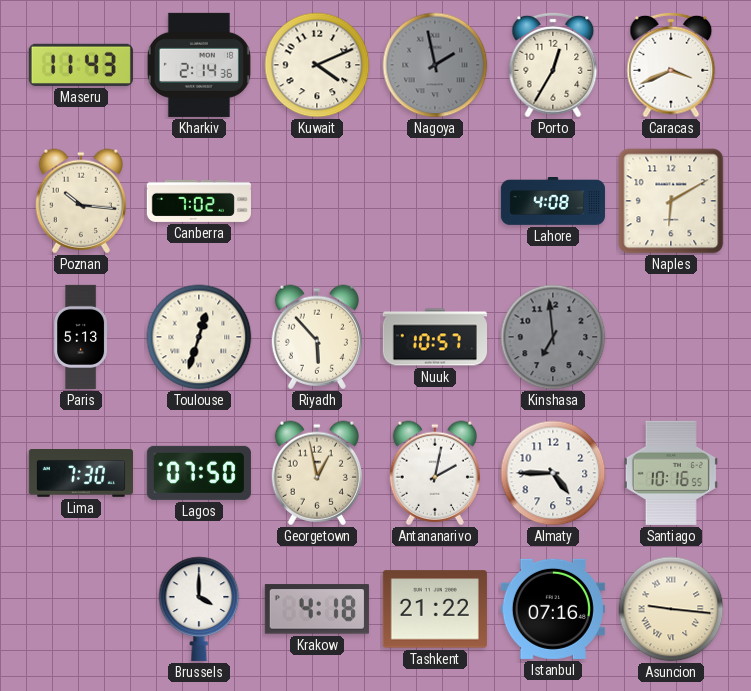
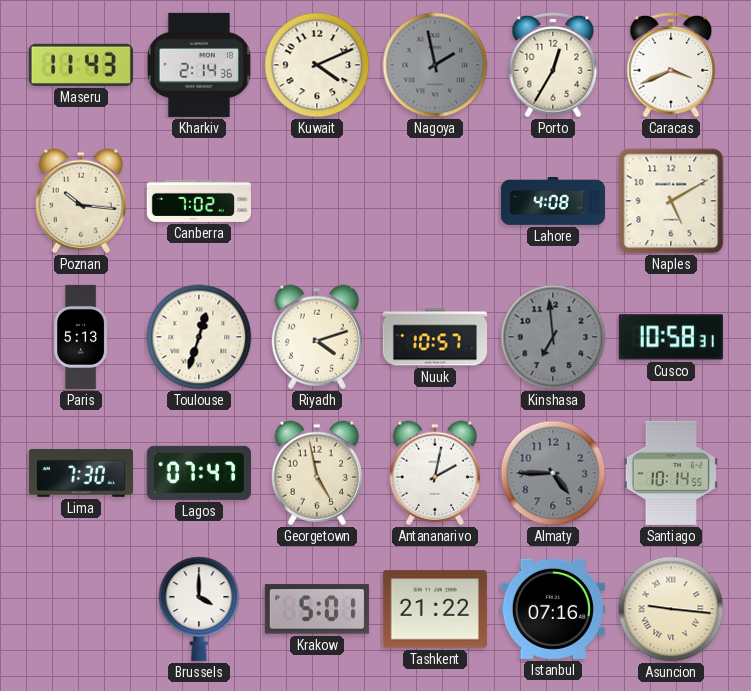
Naples: 6:10 -> 5:10 (671, 201)
Riyadh: 5:53 -> 4:12 (317, 337)
Cusco: none -> 10:58 (671, 337)
Lagos: 07:50 -> 07:47 (199, 473)
Georgetown: 12:58 -> 4:58 (317, 473)
Almaty dial: white -> grey (553, 473)
Santiago: 10:16 -> 10:14 (671, 473)
Krakow: 4:18 -> 5:01 (317, 609)
